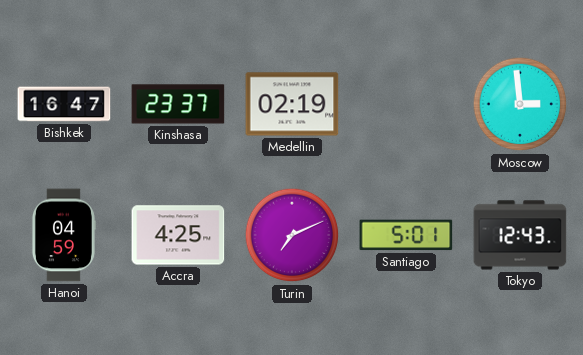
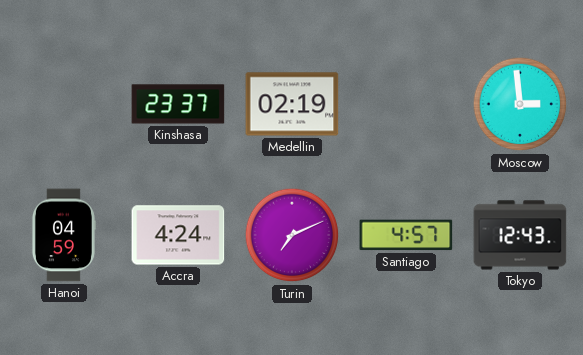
Bishkek: 16:47 -> none (64, 104)
Accra: 4:25 -> 4:24 (178, 235)
Santiago: 5:01 -> 4:57 (406, 235)
